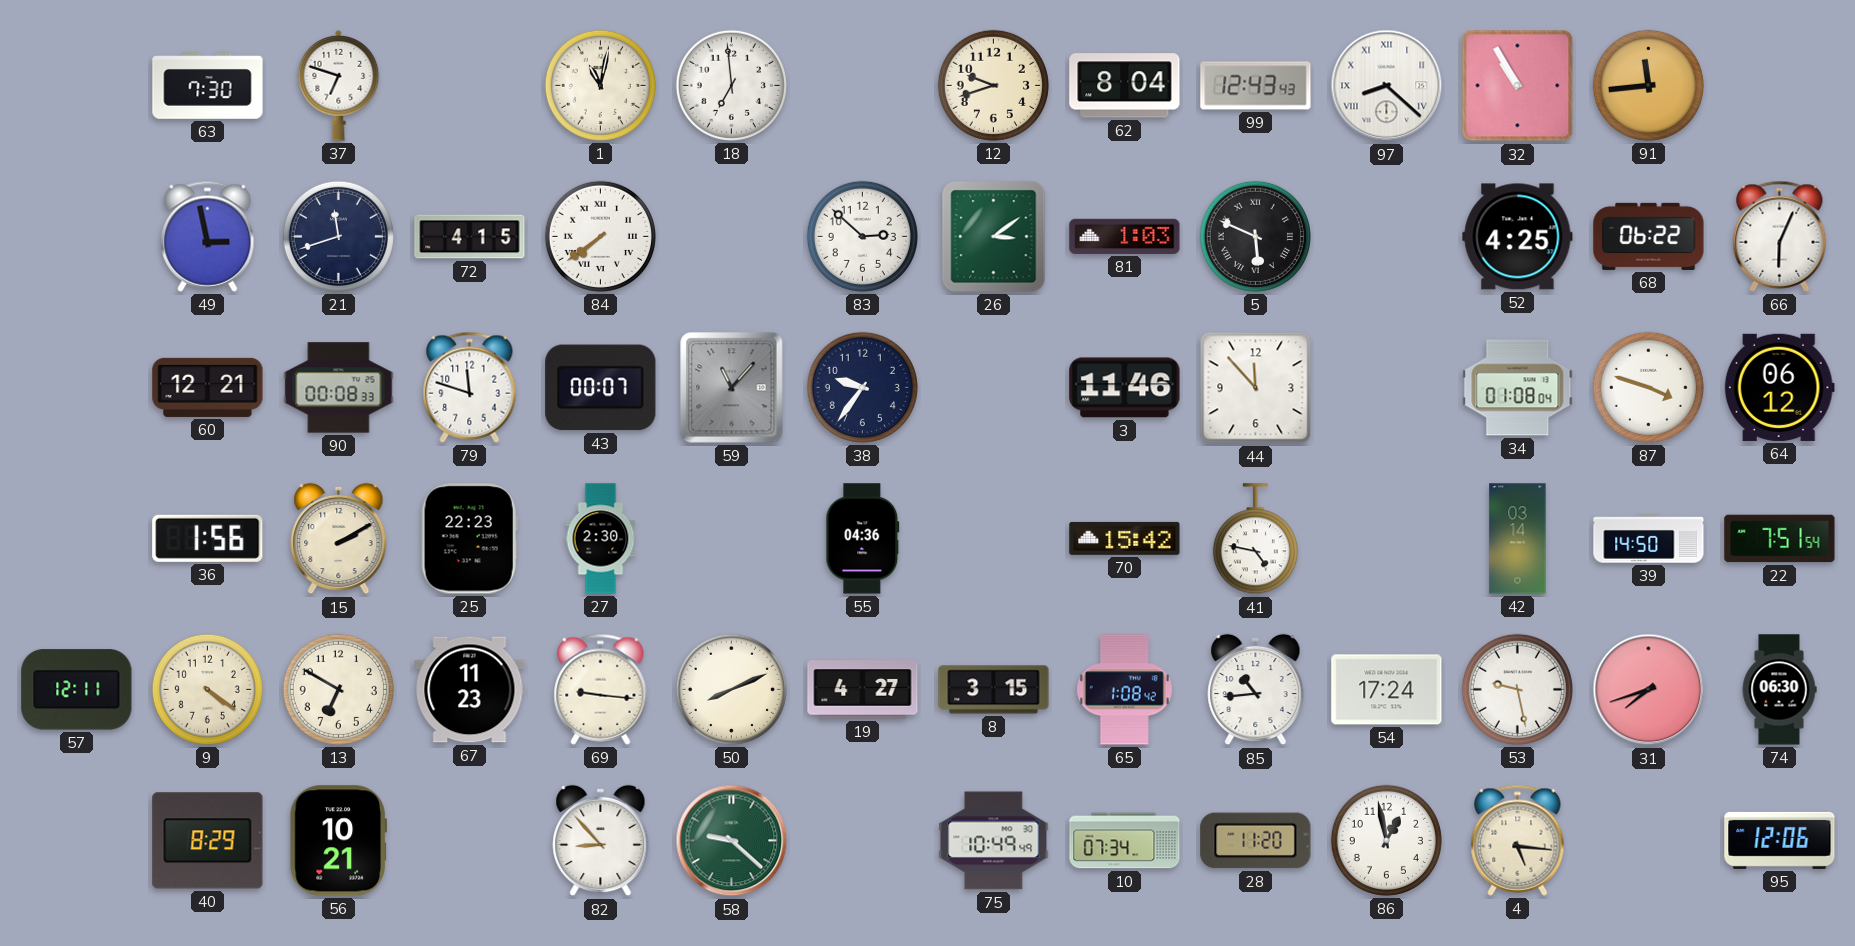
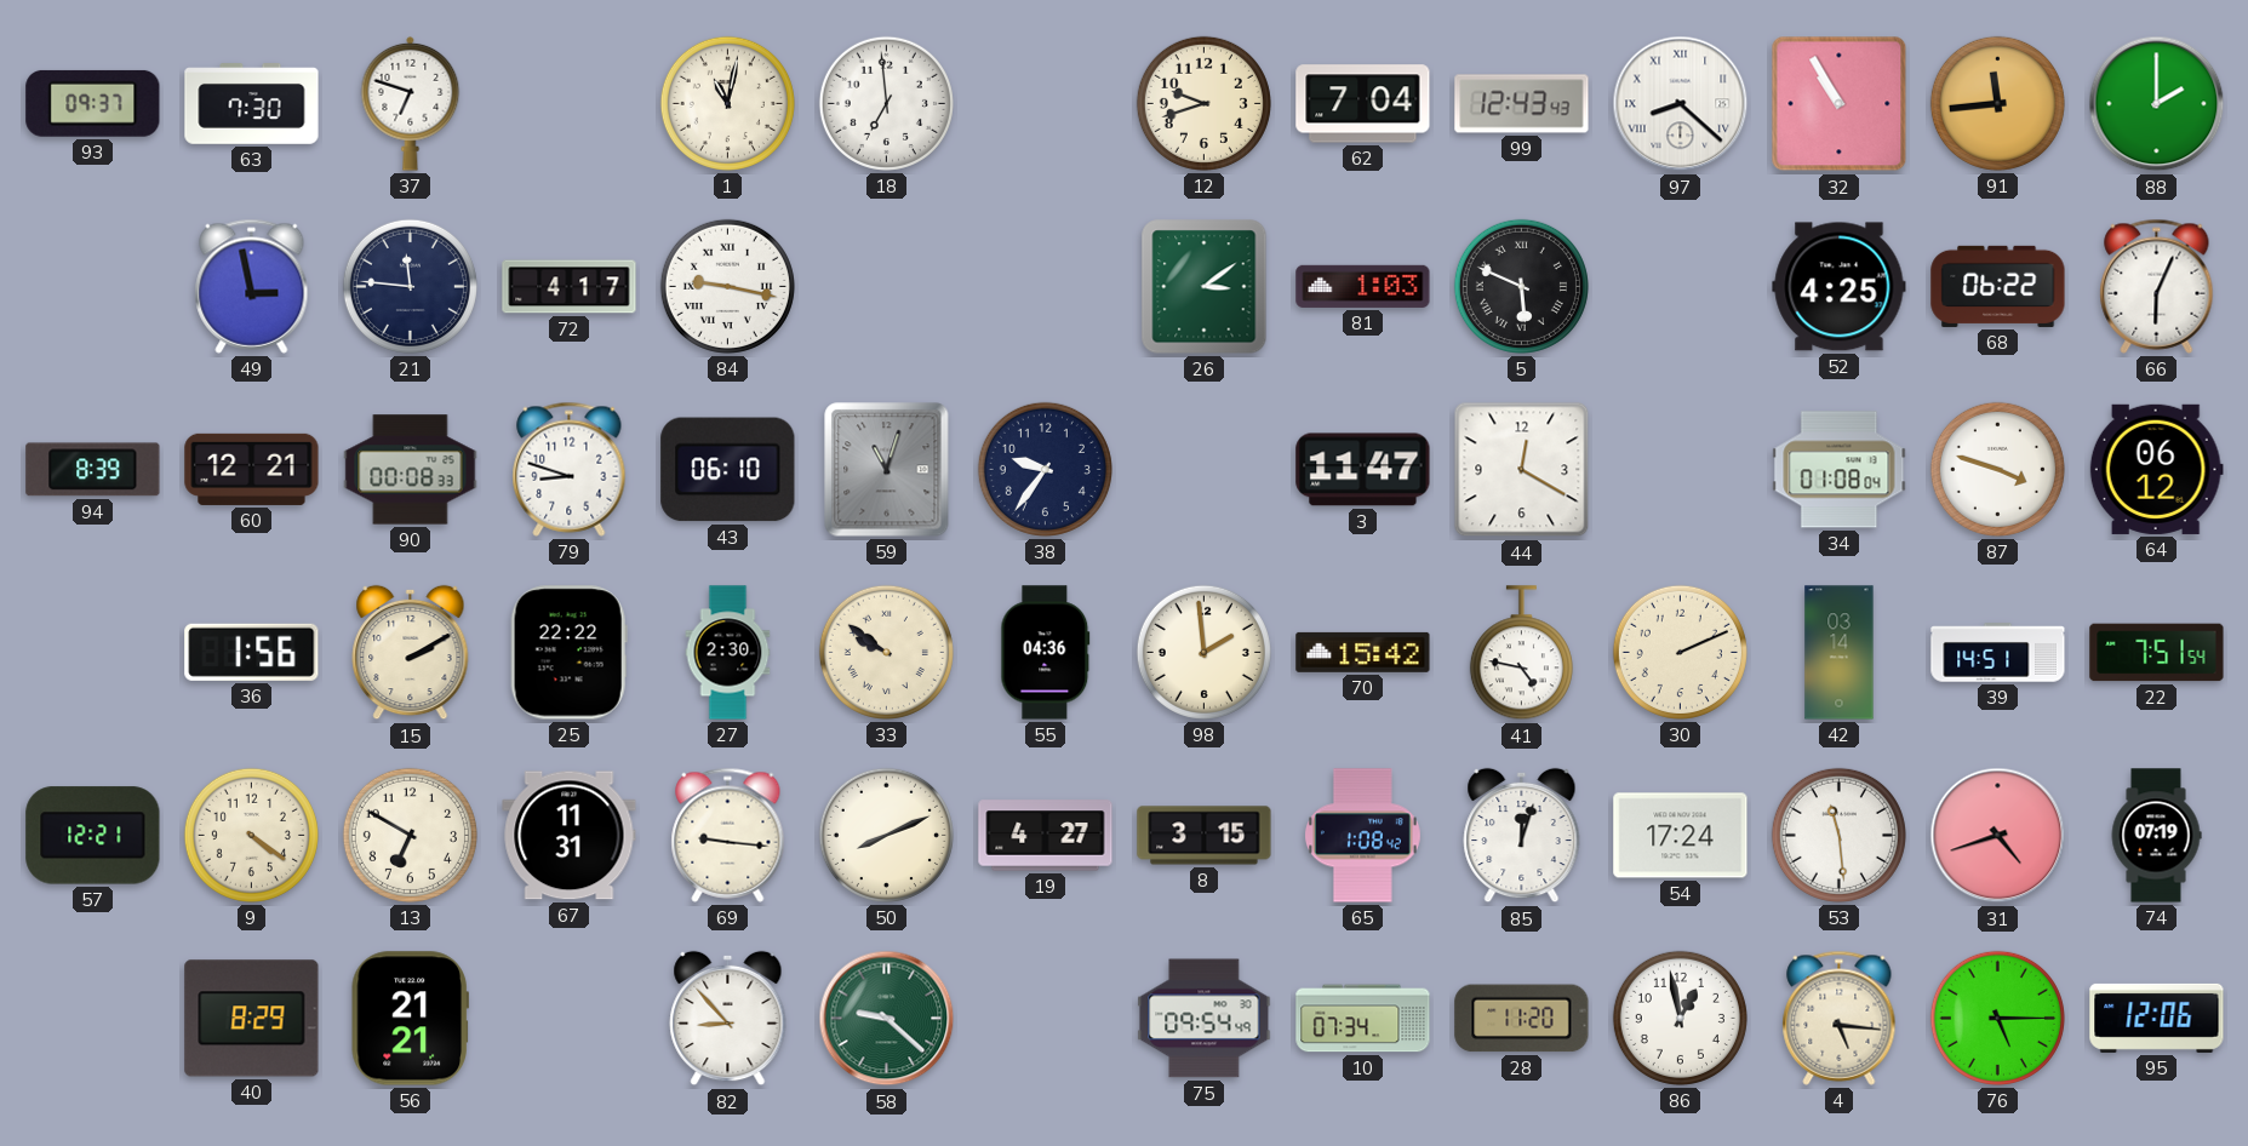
93: none -> 09:37 (93, 103)
62: 8:04 -> 7:04 (1363, 104)
88: none -> 2:00 (2157, 104)
21: 11:42 -> 11:46 (410, 286)
72: 4:15 -> 4:17 (570, 287)
84: 7:39 -> 9:17 (727, 286)
83: 2:52 -> none (862, 236)
94: none -> 8:39 (93, 470)
79: 11:48 -> 8:48 (570, 469)
43: 00:07 -> 06:10 (728, 470)
59: 11:07 -> 11:03 (887, 470)
3: 11:46 -> 11:47 (1363, 470)
44: 11:53 -> 12:20 (1522, 470)
25: 22:23 -> 22:22 (568, 653)
33: none -> 9:51 (886, 652)
98: none -> 1:59 (1203, 652)
30: none -> 2:11 (1680, 652)
39: 14:50 -> 14:51 (1998, 653)
57: 12:11 -> 12:21 (93, 836)
67: 11:23 -> 11:31 (570, 836)
85: 10:44 -> 12:03 (1522, 836)
53: 9:28 -> 11:29 (1838, 835)
31: 7:42 -> 4:42 (1998, 836)
74: 06:30 -> 07:19 (2156, 836)
56: 10:21 -> 21:21 (410, 1019)
75: 10:49 -> 09:54 (1205, 1019)
76: none -> 5:15 (1997, 1018)
